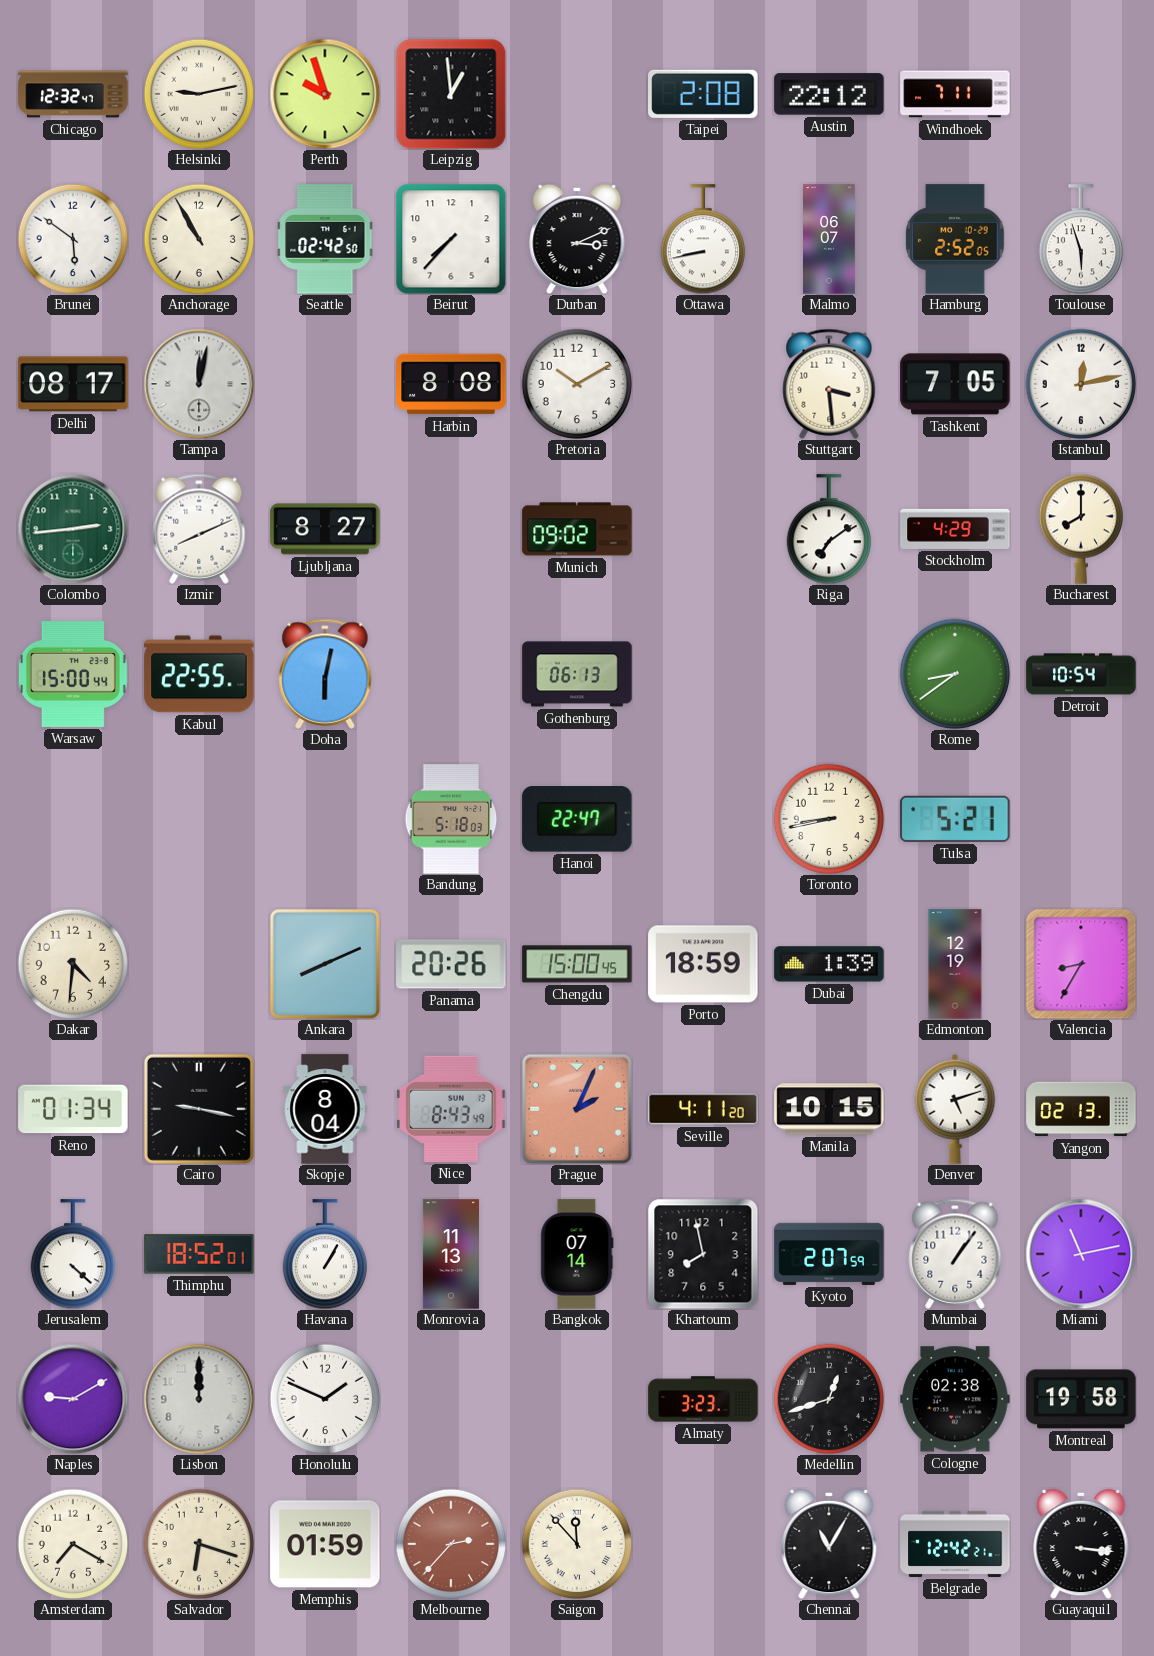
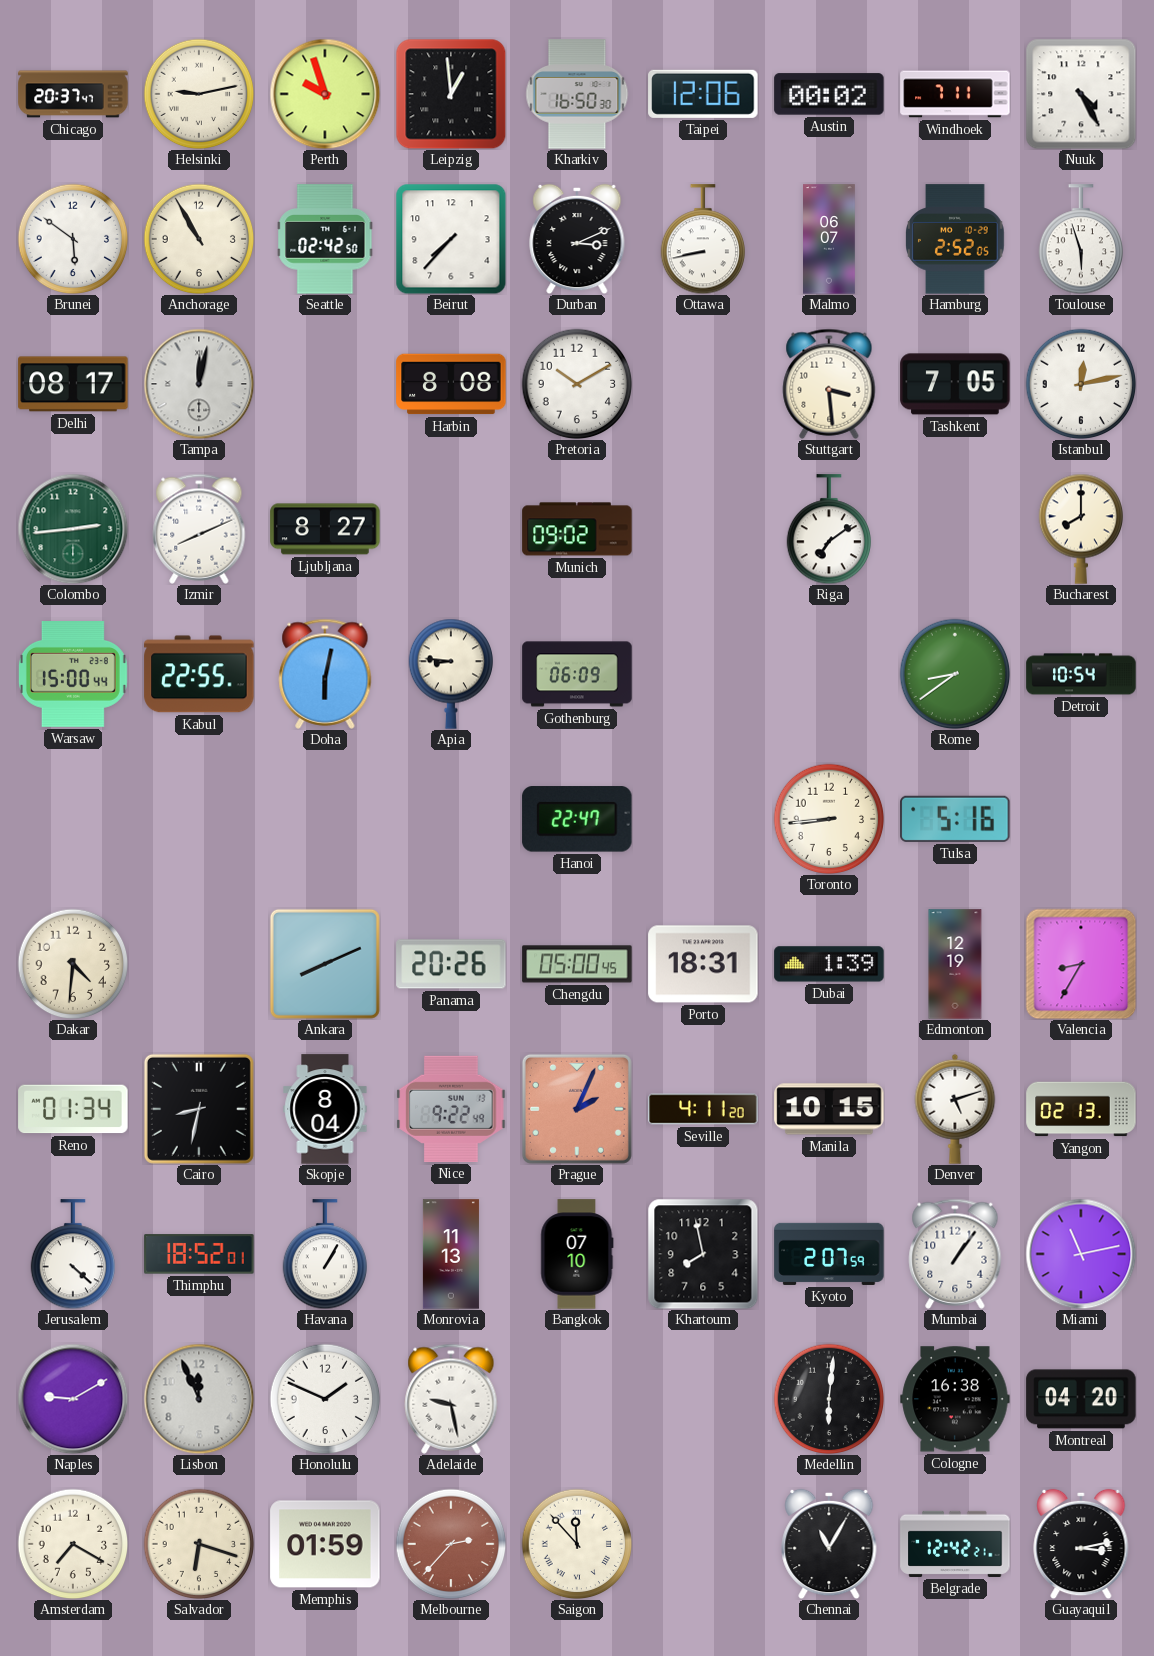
Chicago: 12:32 -> 20:37 (73, 94)
Kharkiv: none -> 16:50 (577, 94)
Taipei: 2:08 -> 12:06 (703, 94)
Austin: 22:12 -> 00:02 (829, 94)
Nuuk: none -> 4:25 (1081, 94)
Stockholm: 4:29 -> none (955, 529)
Apia: none -> 8:46 (450, 674)
Gothenburg: 06:13 -> 06:09 (577, 674)
Bandung: 5:18 -> none (451, 819)
Toronto: 8:43 -> 8:44 (829, 819)
Tulsa: 5:21 -> 5:16 (955, 819)
Chengdu: 15:00 -> 05:00 (577, 964)
Porto: 18:59 -> 18:31 (703, 964)
Cairo: 9:17 -> 8:32 (199, 1109)
Nice: 8:43 -> 9:22 (451, 1109)
Bangkok: 07:14 -> 07:10 (577, 1254)
Lisbon: 12:00 -> 11:56 (199, 1399)
Adelaide: none -> 9:28 (451, 1399)
Almaty: 3:23 -> none (703, 1399)
Medellin: 12:42 -> 6:01 (829, 1399)
Cologne: 02:38 -> 16:38 (955, 1399)
Montreal: 19:58 -> 04:20 (1081, 1399)
Guayaquil: 3:16 -> 3:13 (1081, 1544)
